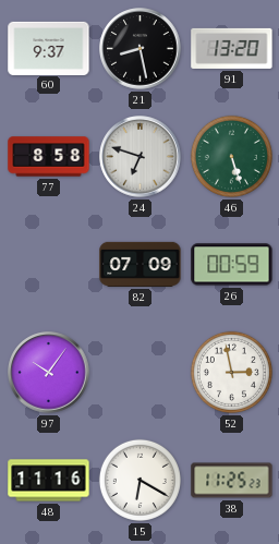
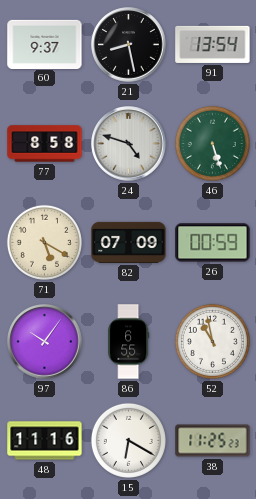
91: 13:20 -> 13:54 (213, 44)
24: 6:48 -> 4:48 (129, 144)
71: none -> 5:20 (44, 242)
86: none -> 6:55 (129, 342)
52: 2:58 -> 10:58 (212, 341)
